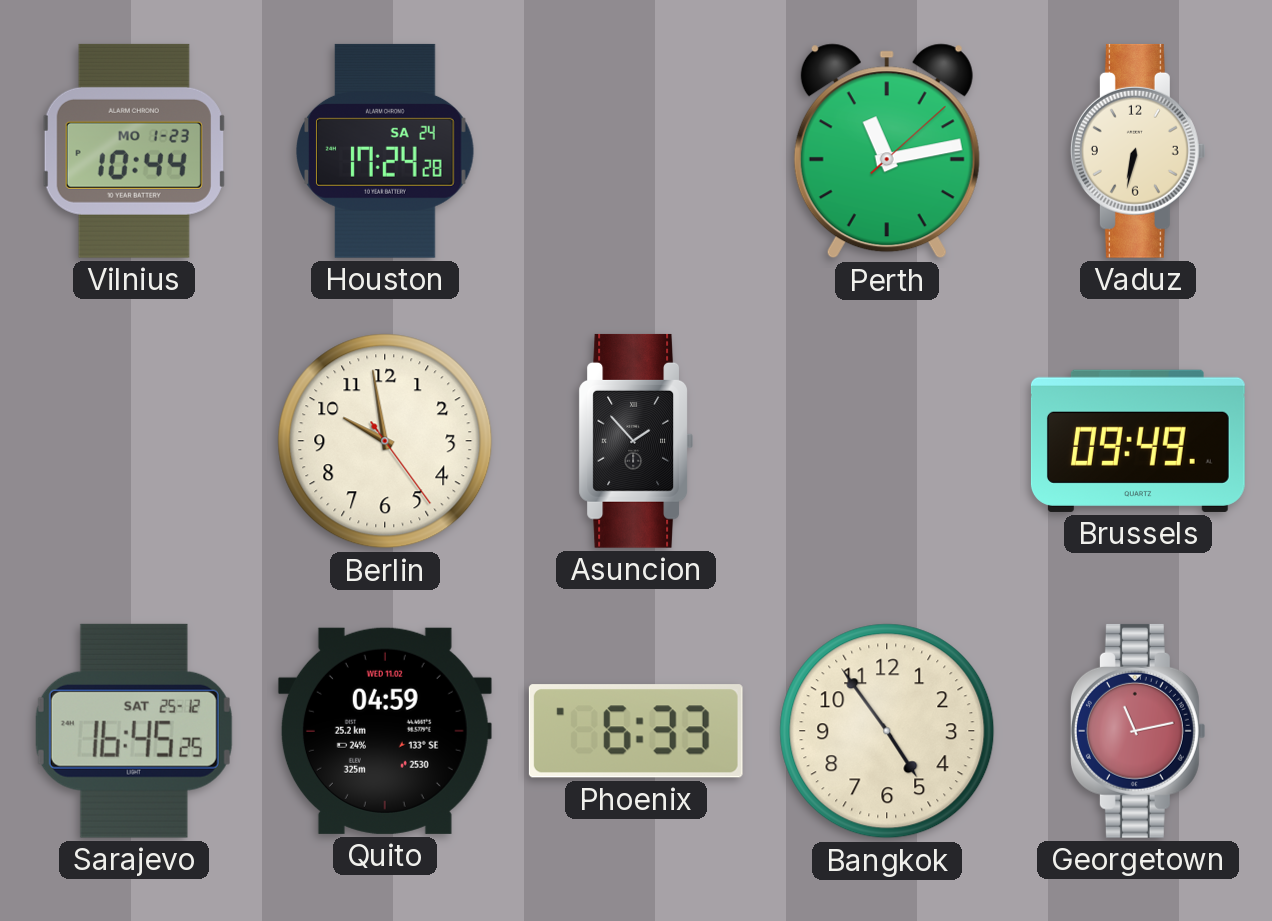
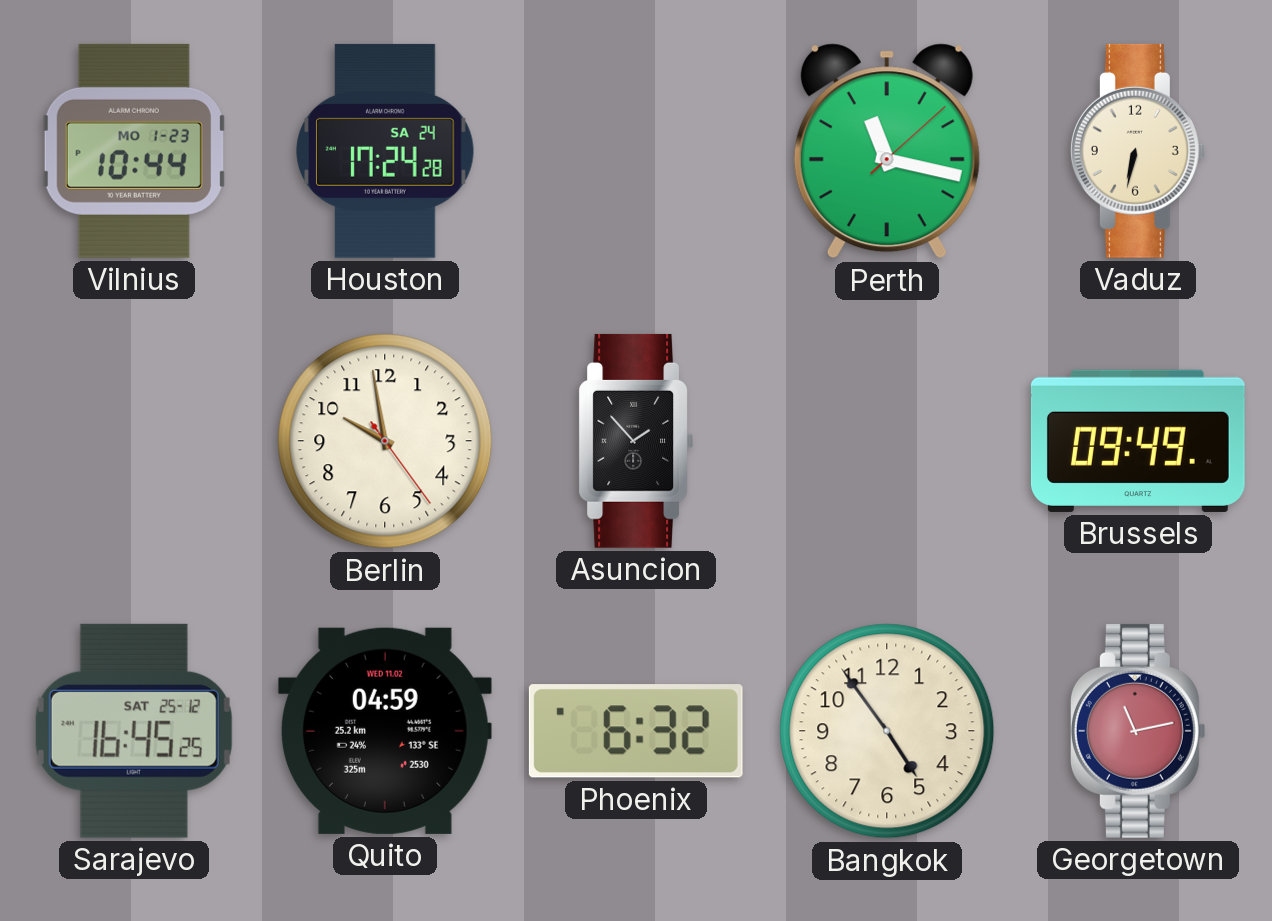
Perth: 11:13 -> 11:17 (887, 151)
Phoenix: 6:33 -> 6:32 (636, 731)
